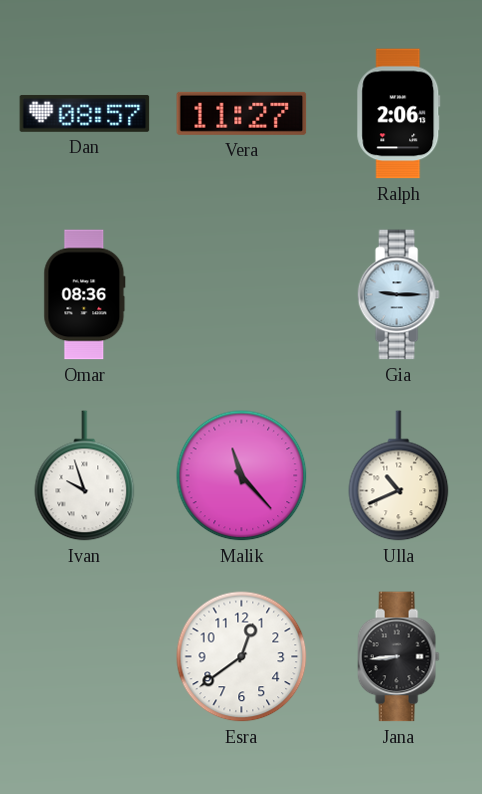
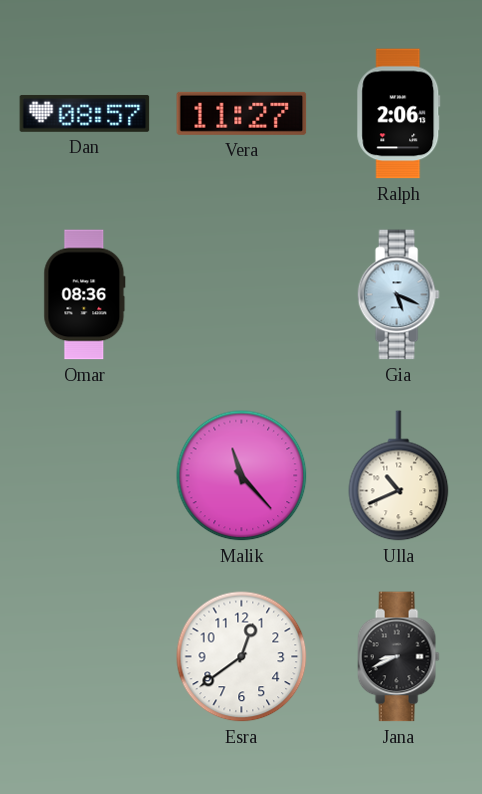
Gia: 9:15 -> 5:19 (398, 295)
Ivan: 9:57 -> none (85, 476)
Jana: 8:44 -> 8:41 (398, 657)
